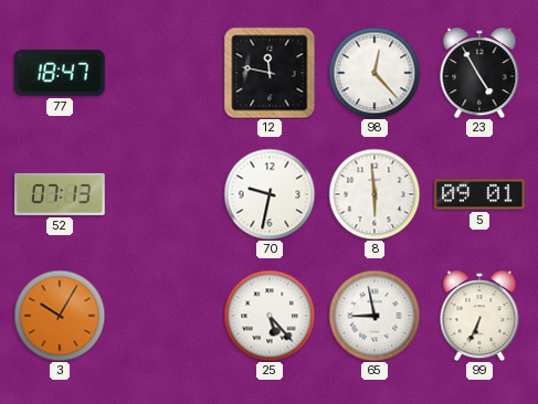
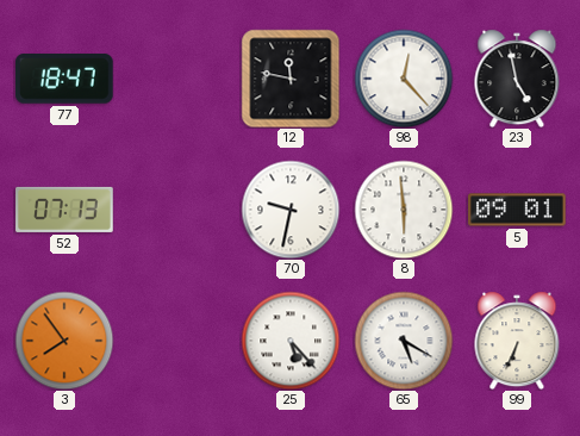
23: 4:55 -> 4:58 (517, 79)
3: 10:05 -> 7:54 (64, 341)
65: 8:58 -> 5:20 (404, 341)
